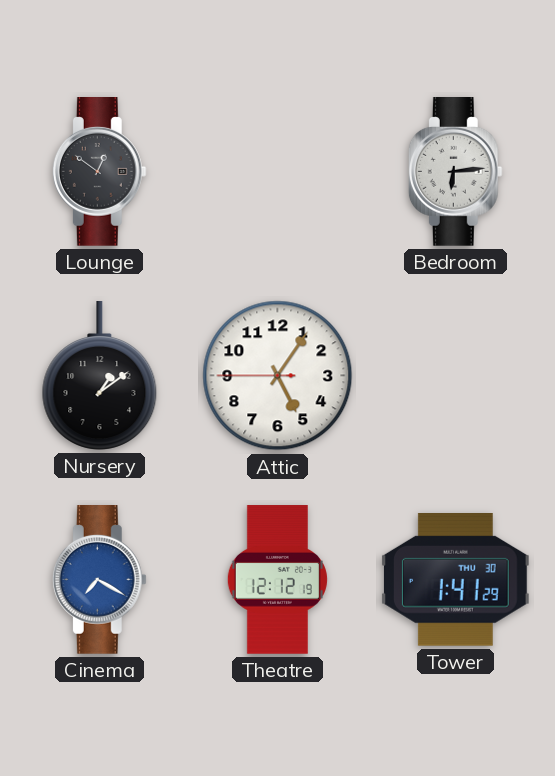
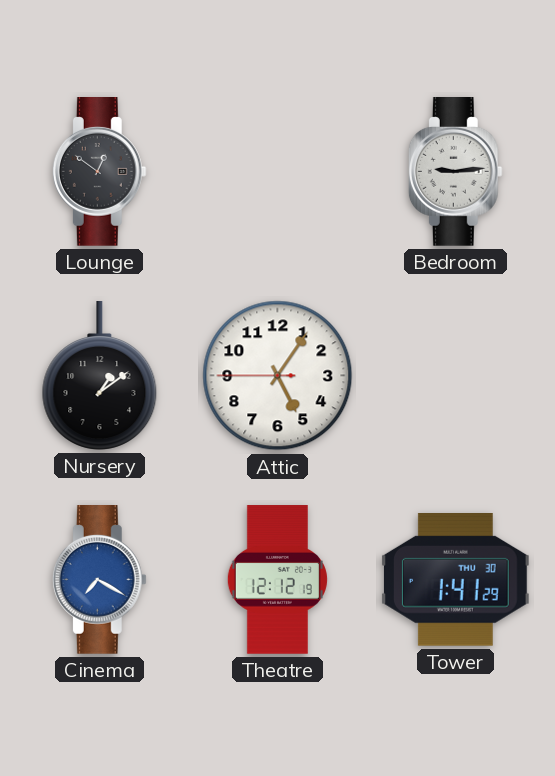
Bedroom: 6:14 -> 9:14 (455, 172)
